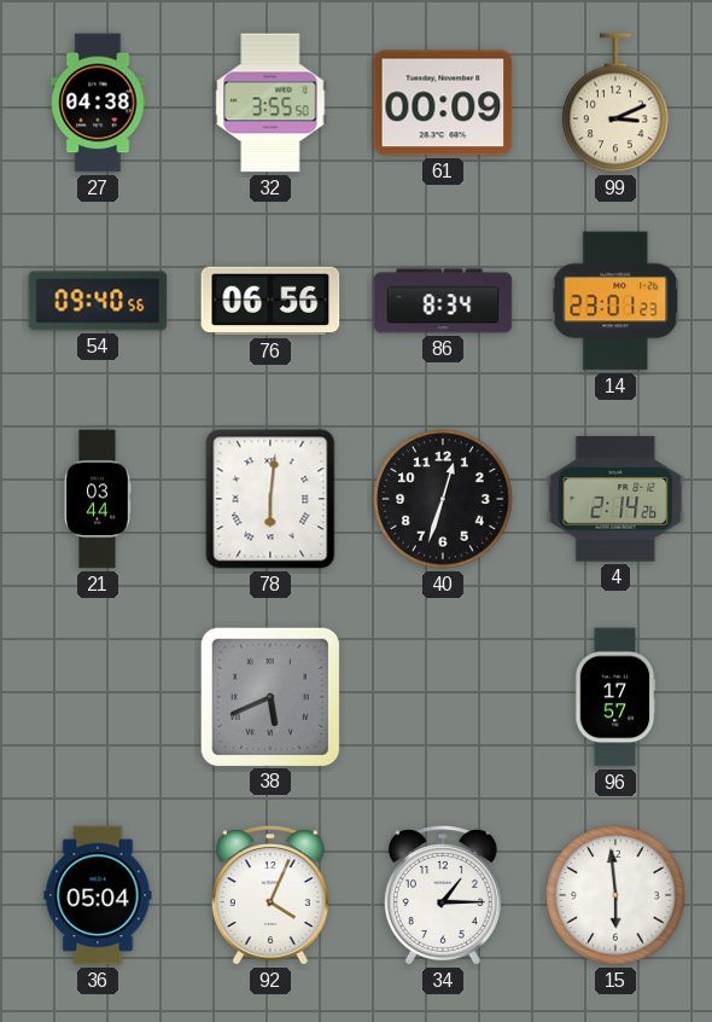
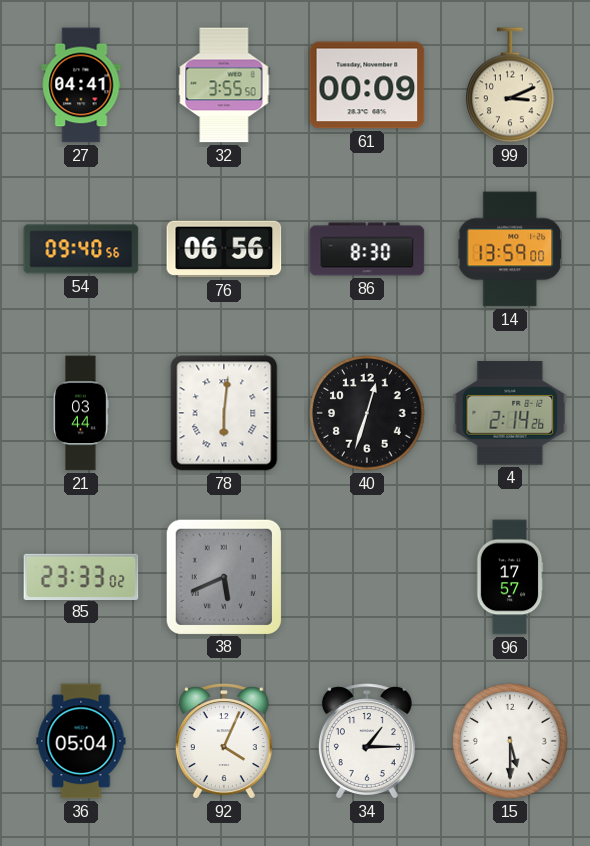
27: 04:38 -> 04:41 (81, 85)
86: 8:34 -> 8:30 (367, 249)
14: 23:01 -> 13:59 (510, 249)
85: none -> 23:33 (81, 576)
15: 5:59 -> 5:30 (510, 741)
